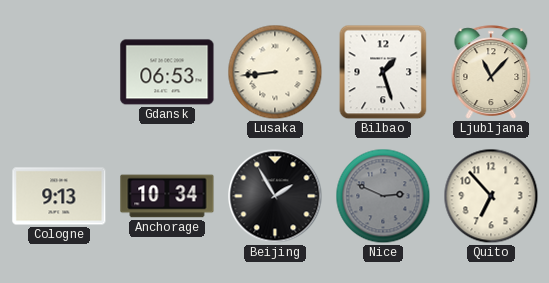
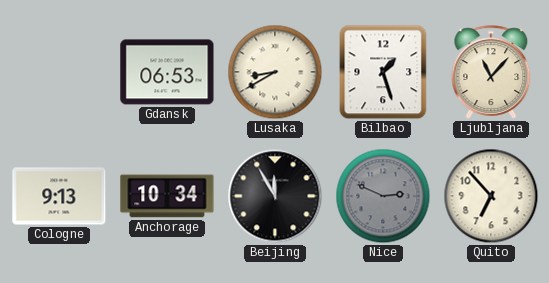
Lusaka: 8:44 -> 8:40 (275, 72)
Beijing: 1:55 -> 11:55 (275, 196)
